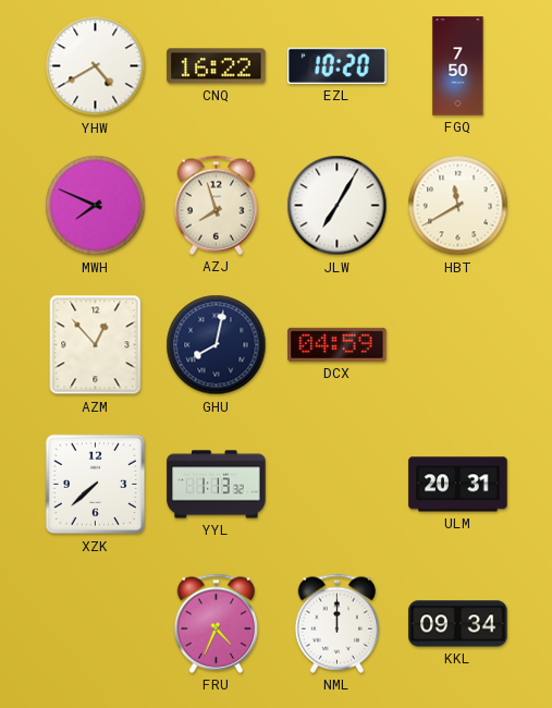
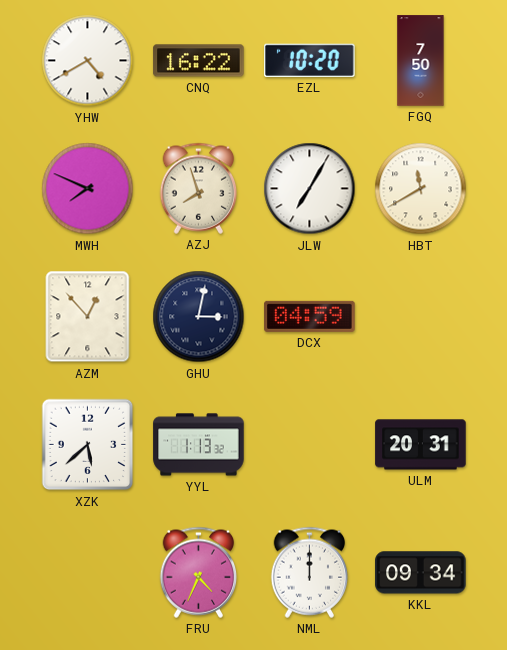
GHU: 8:02 -> 3:02 (199, 317)
XZK: 7:38 -> 5:38 (88, 445)
